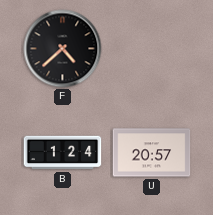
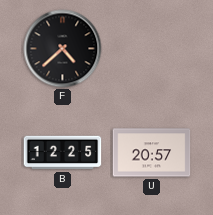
B: 1:24 -> 12:25 (63, 153)
